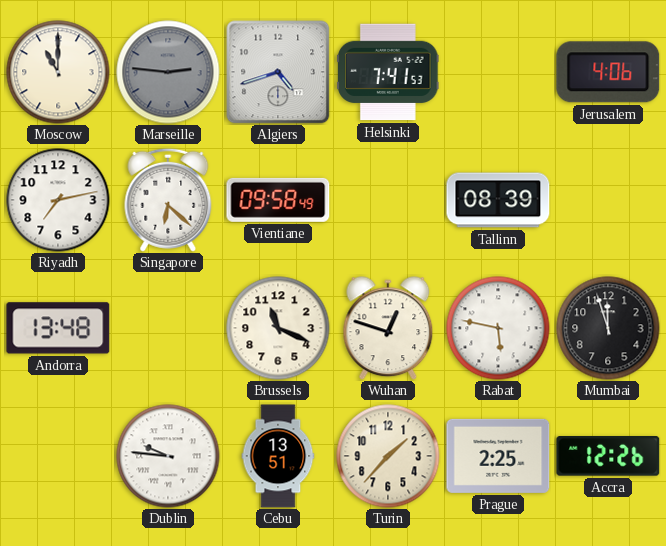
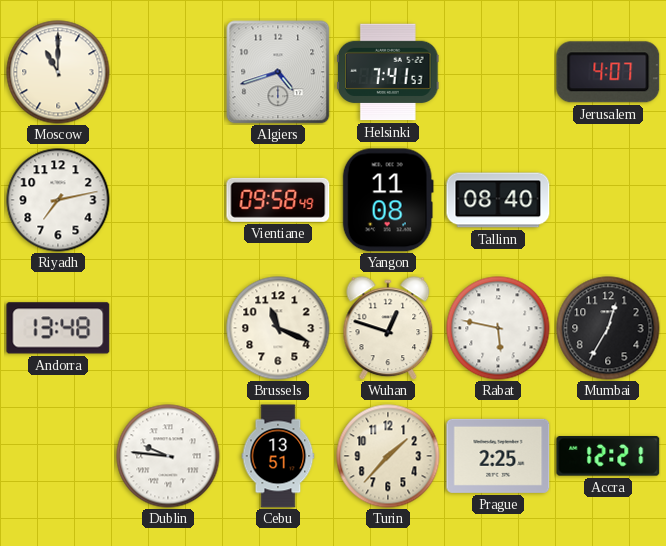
Marseille: 2:46 -> none (168, 72)
Jerusalem: 4:06 -> 4:07 (608, 72)
Singapore: 6:22 -> none (168, 200)
Yangon: none -> 11:08 (388, 200)
Tallinn: 08:39 -> 08:40 (498, 200)
Mumbai: 11:57 -> 12:35 (608, 328)
Accra: 12:26 -> 12:21 (608, 457)
